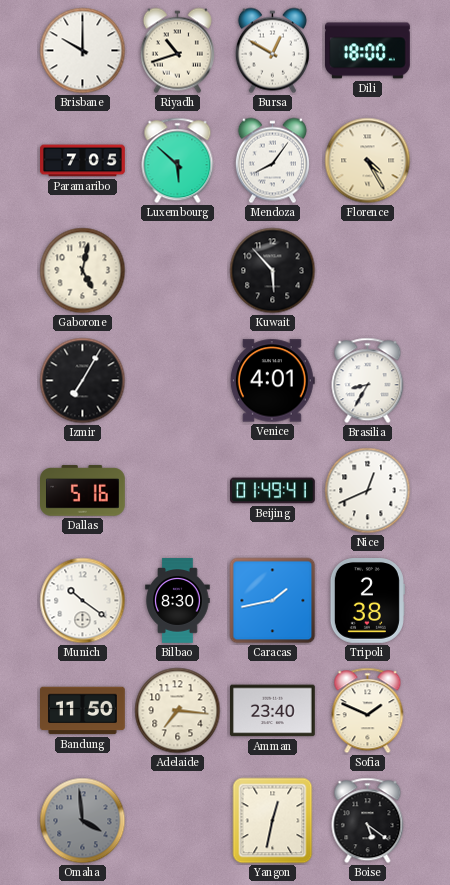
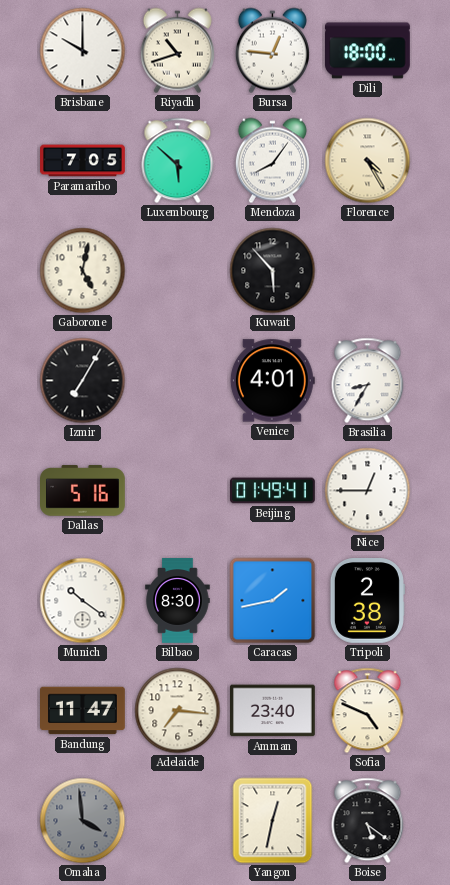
Bursa: 12:50 -> 12:46 (272, 51)
Nice: 12:41 -> 12:45 (368, 491)
Bandung: 11:50 -> 11:47 (83, 711)
Sofia: 1:49 -> 4:49 (368, 711)
